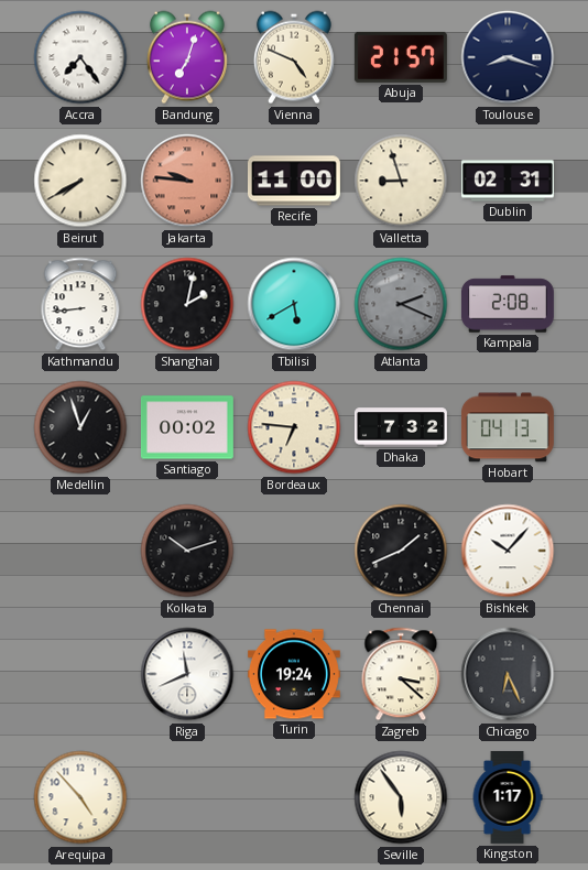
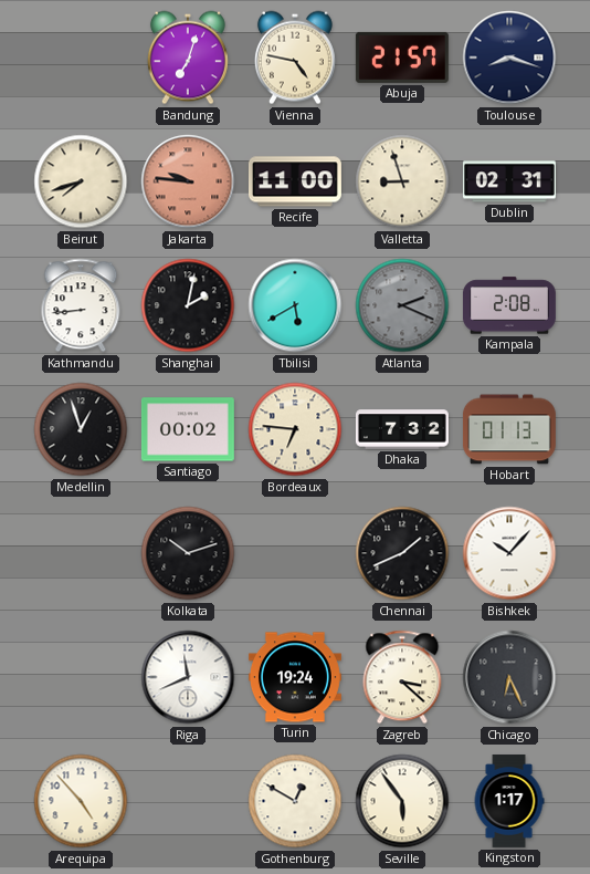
Accra: 7:24 -> none (80, 57)
Vienna: 4:49 -> 4:47 (295, 58)
Beirut: 7:40 -> 7:42 (81, 181)
Hobart: 04:13 -> 01:13 (509, 429)
Gothenburg: none -> 12:50 (295, 801)
